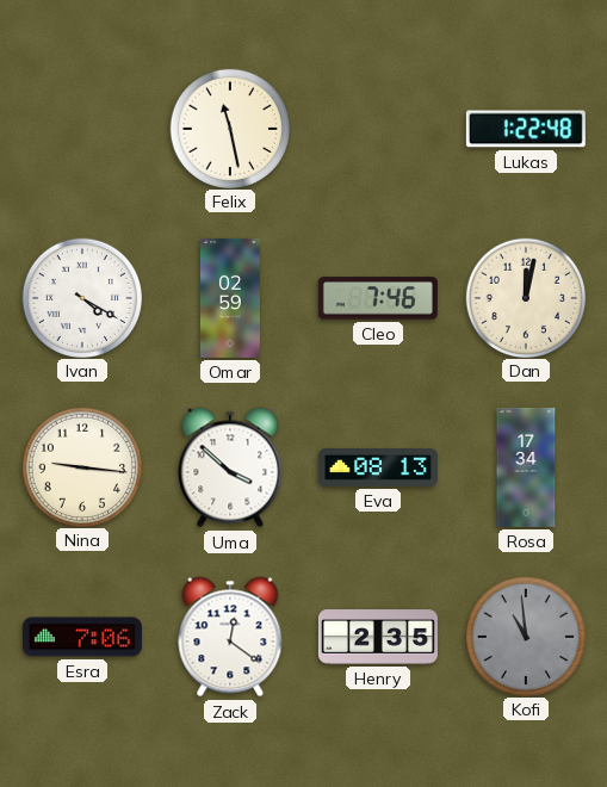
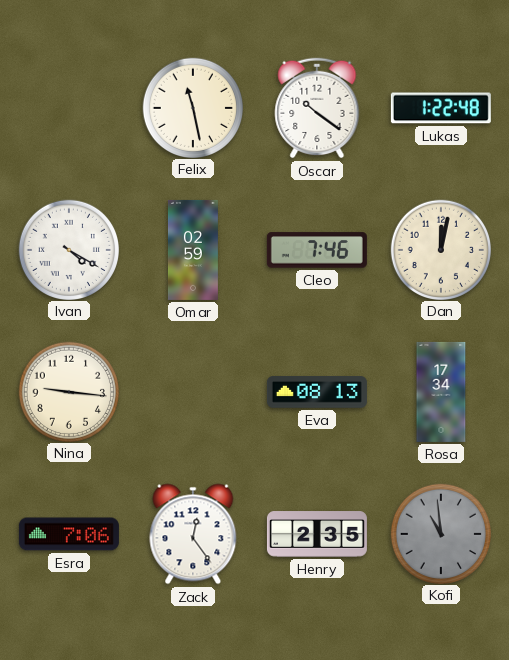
Oscar: none -> 10:21 (317, 108)
Uma: 3:52 -> none (230, 467)
Zack: 12:21 -> 12:24 (193, 534)
